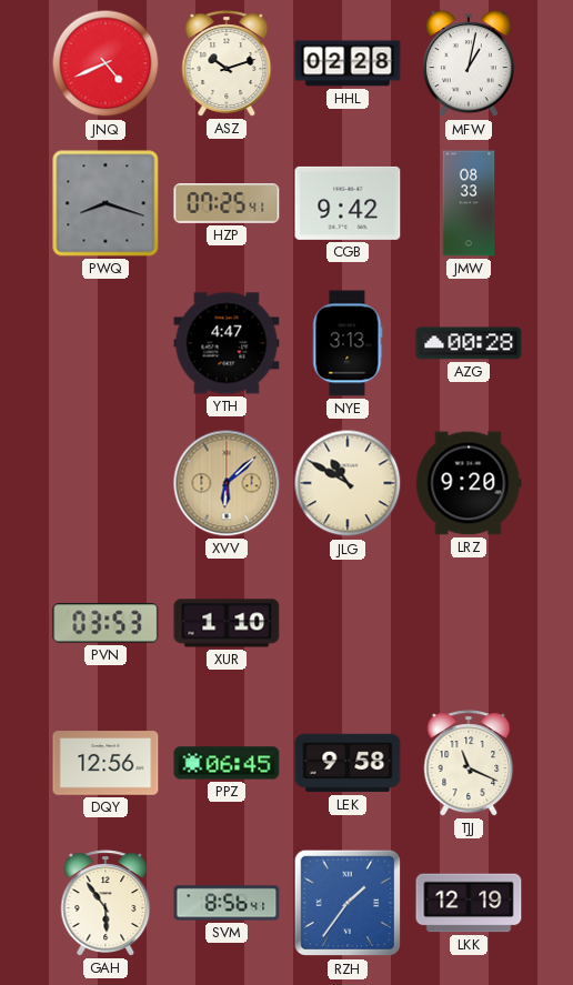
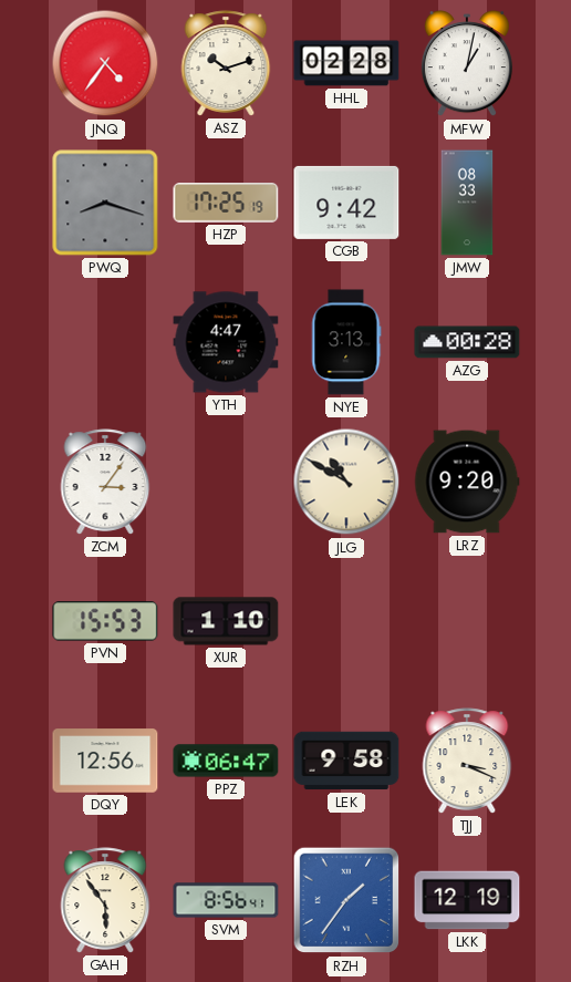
JNQ: 4:41 -> 4:36 (105, 63)
HZP: 07:25 -> 17:25 (226, 203)
ZCM: none -> 3:06 (105, 482)
XVV: 6:08 -> none (227, 483)
PVN: 03:53 -> 15:53 (105, 621)
PPZ: 06:45 -> 06:47 (226, 761)
TJJ: 11:19 -> 3:19 (467, 761)
